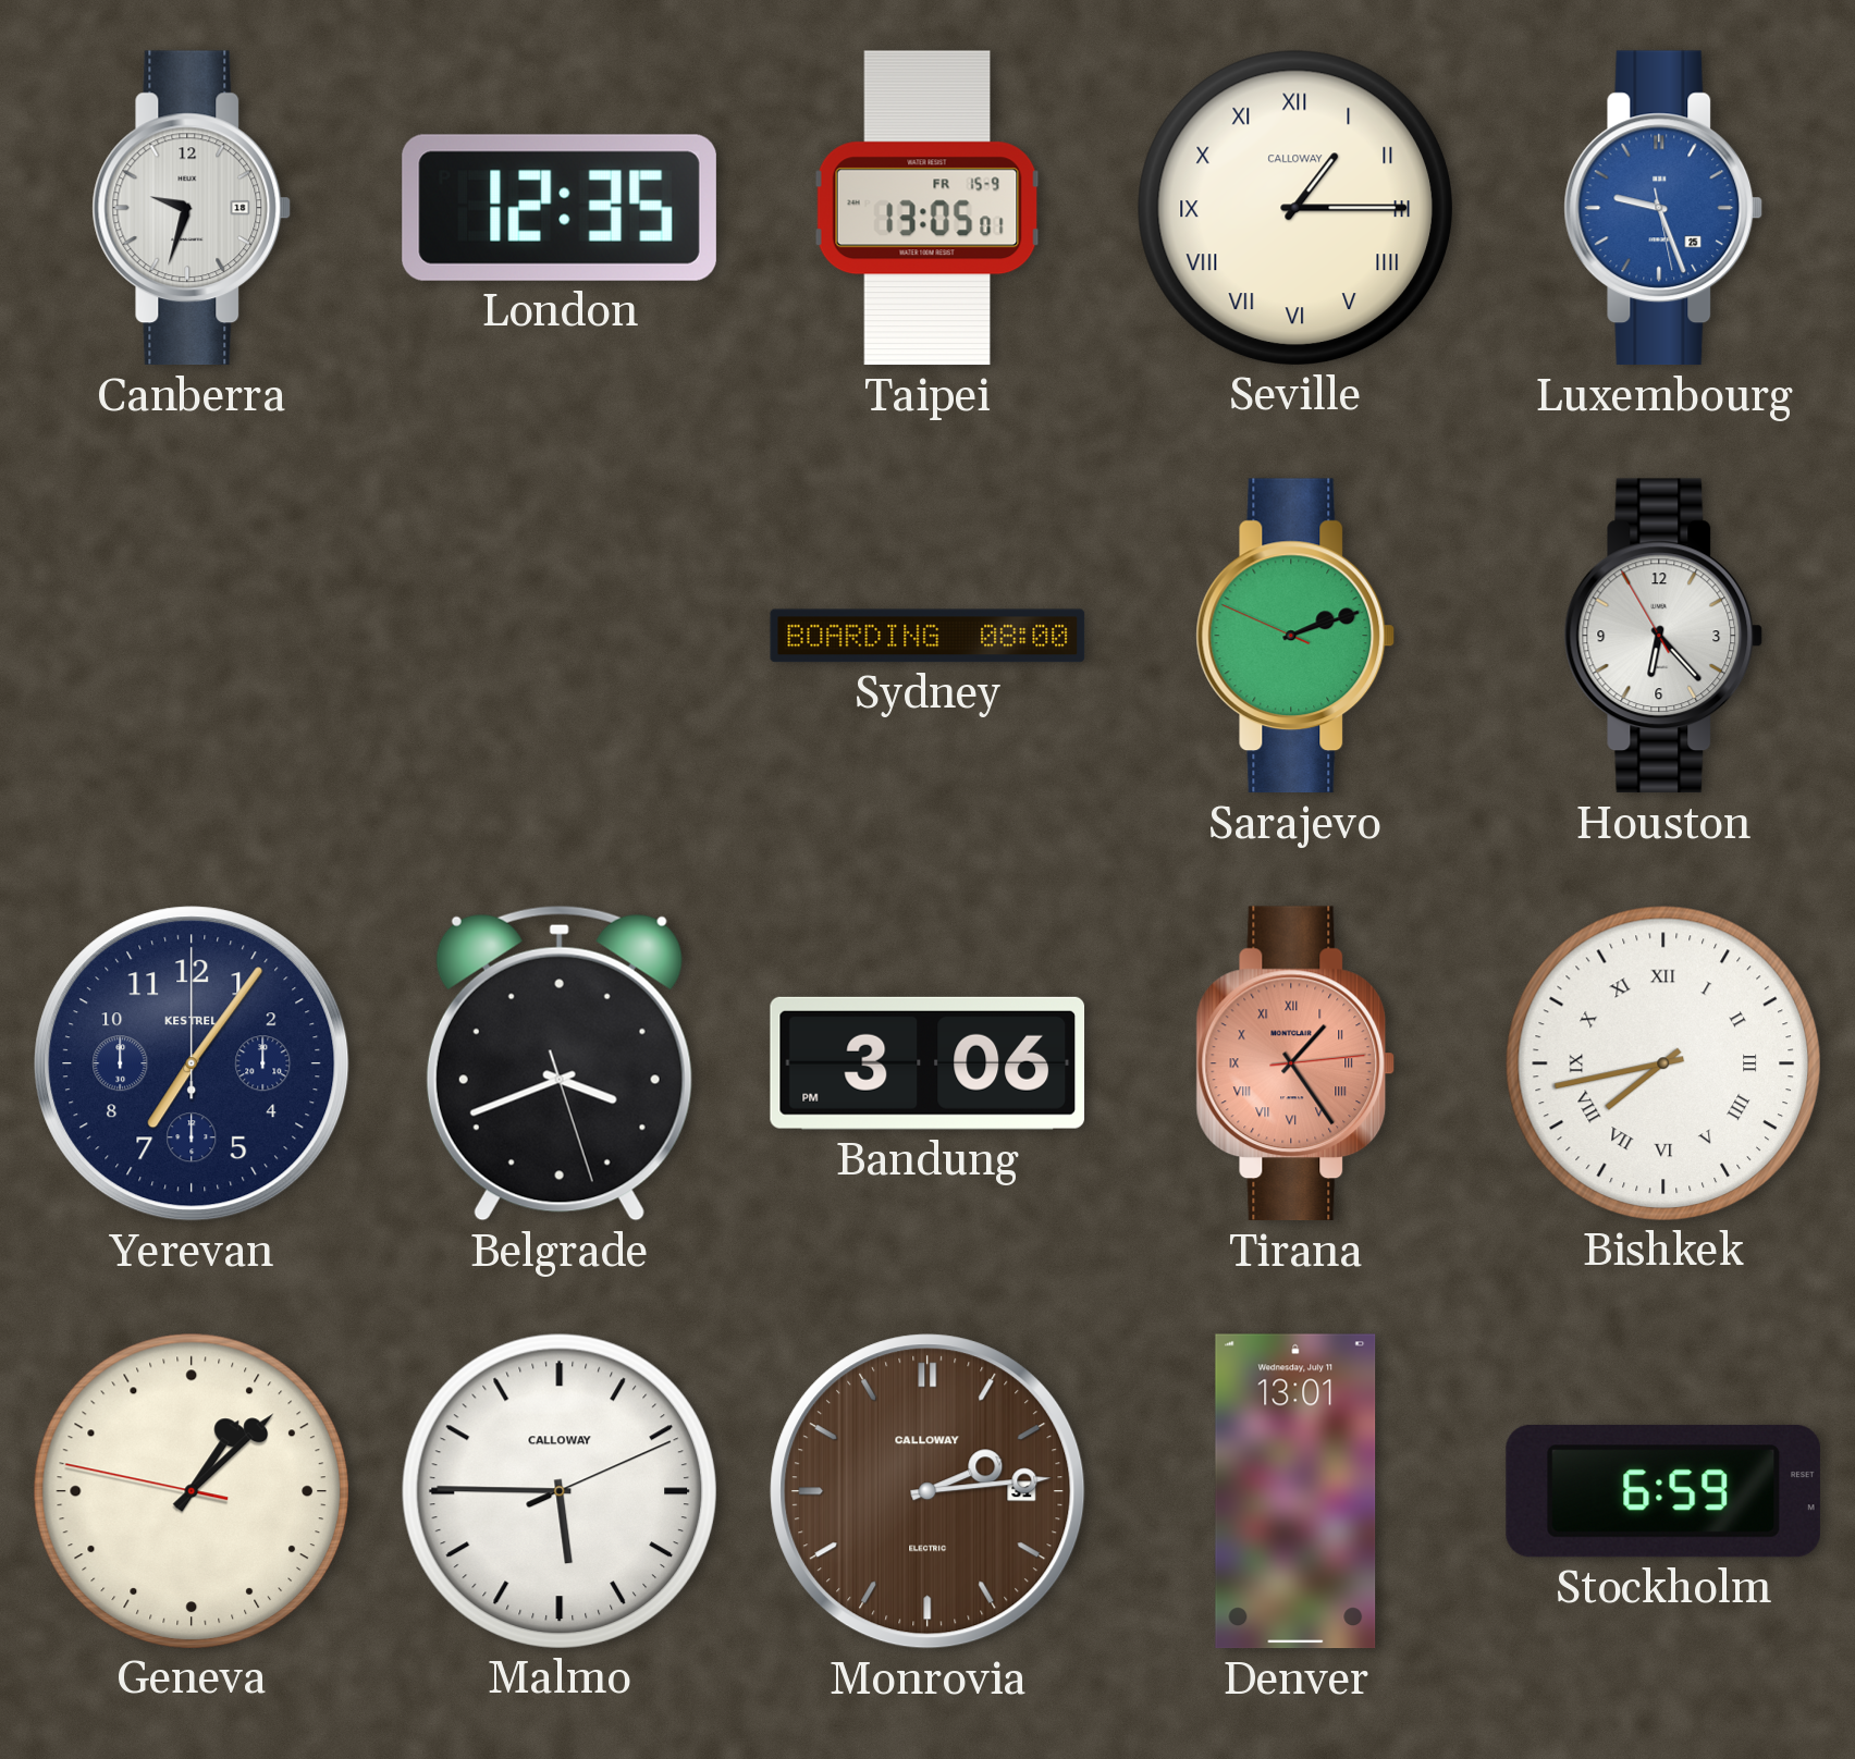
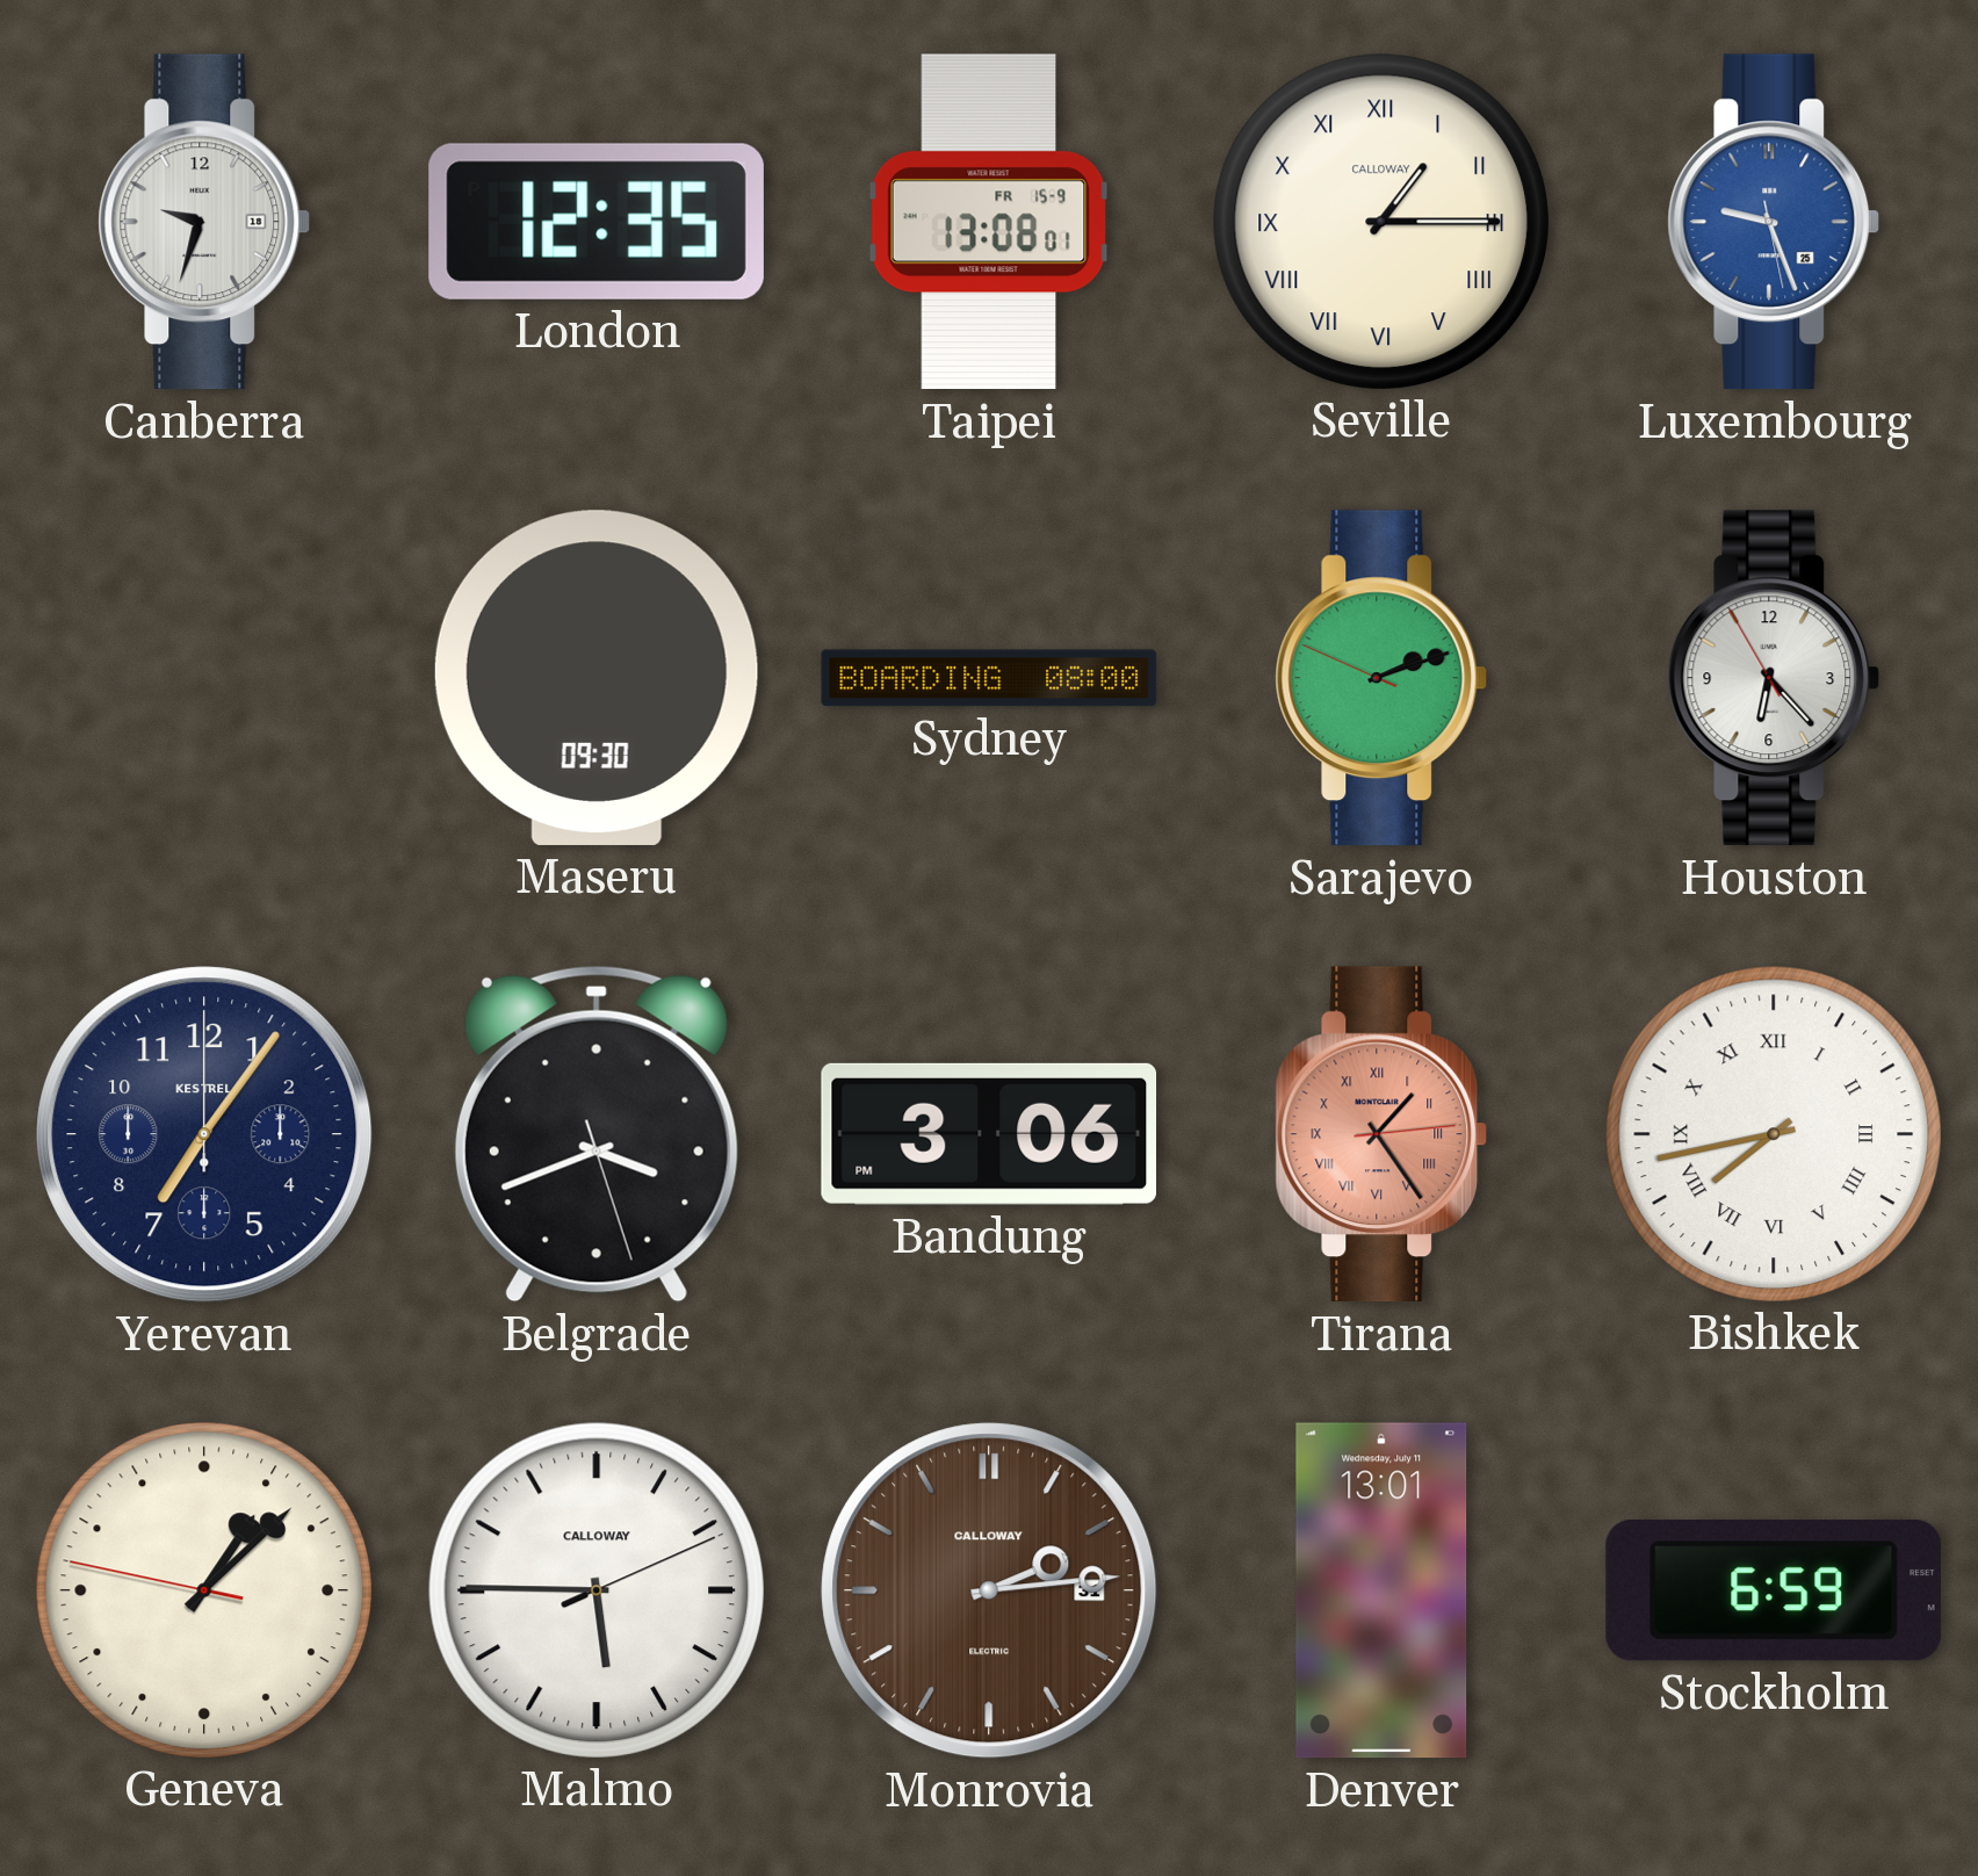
Taipei: 13:05 -> 13:08 (989, 222)
Maseru: none -> 09:30 (597, 678)
